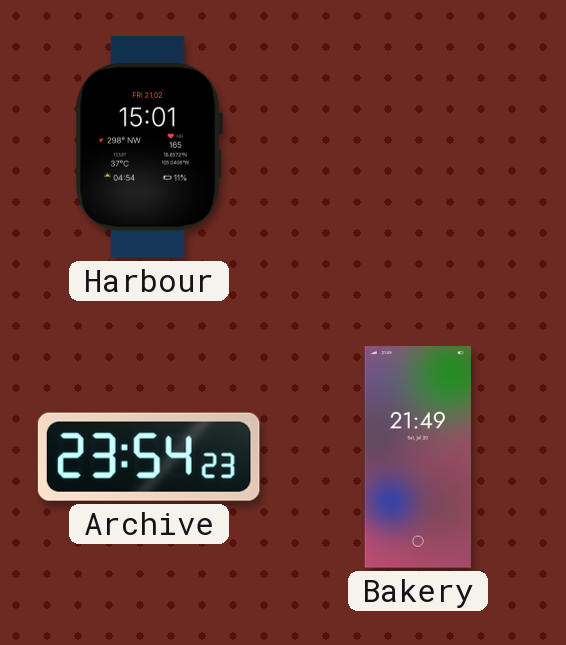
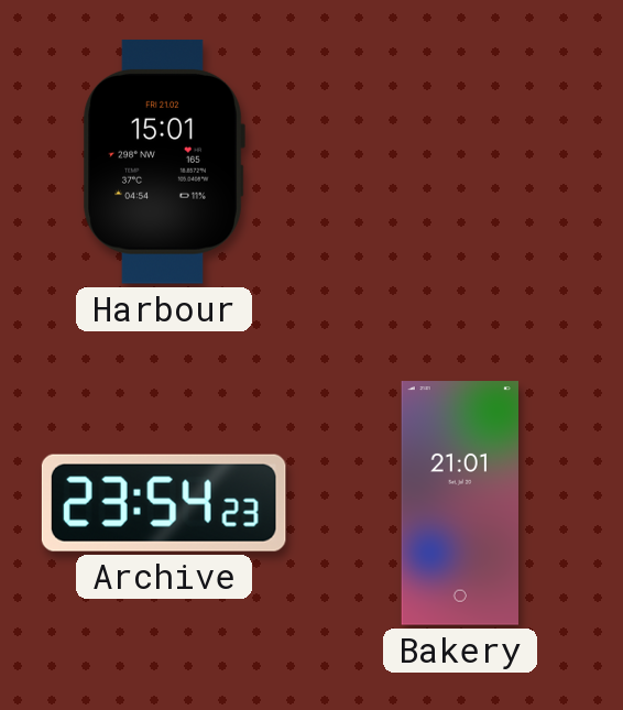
Bakery: 21:49 -> 21:01 (459, 503)
